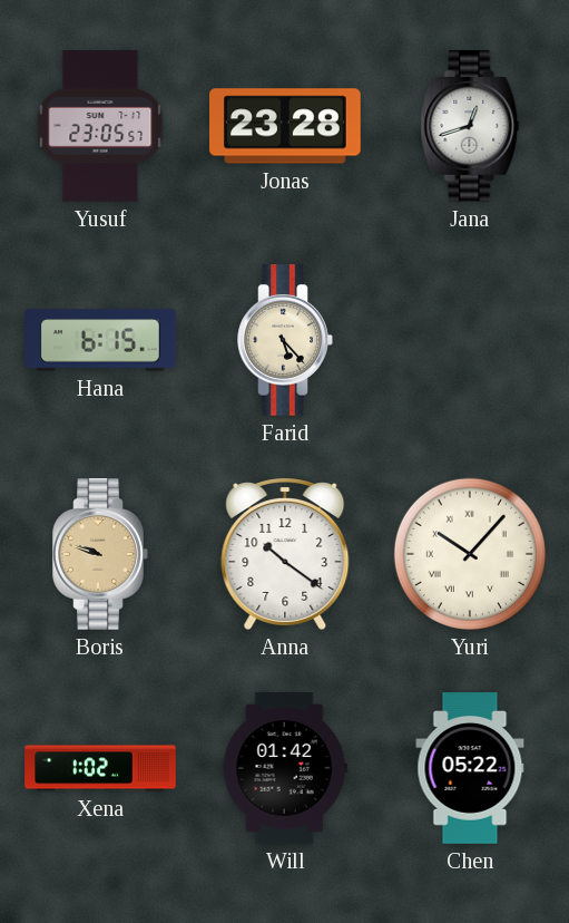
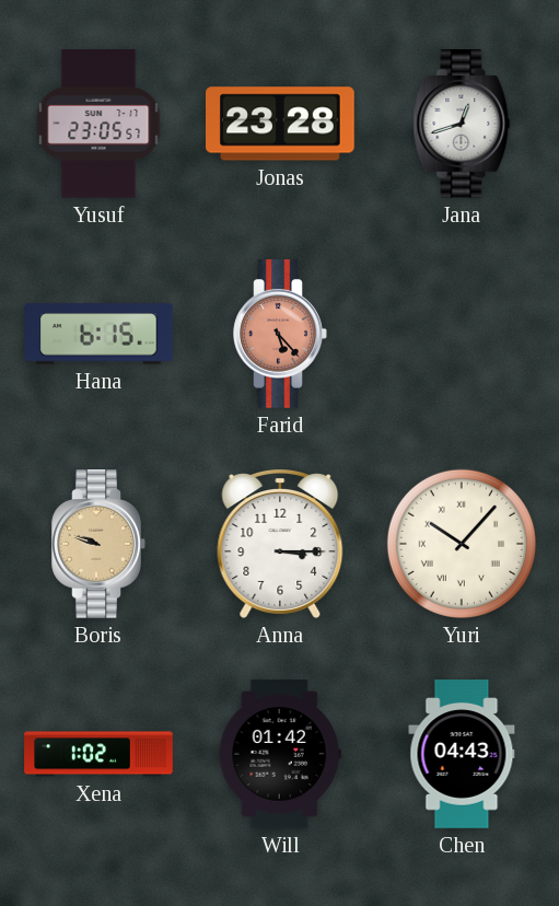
Farid dial: cream -> salmon (280, 335)
Anna: 10:21 -> 3:15 (280, 544)
Chen: 05:22 -> 04:43 (462, 754)
